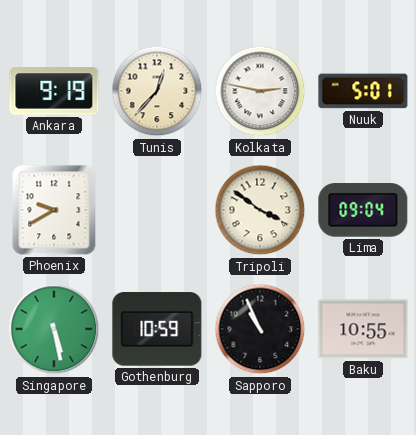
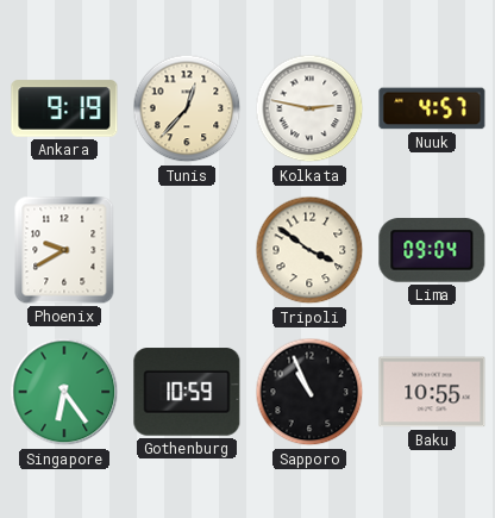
Nuuk: 5:01 -> 4:57 (432, 108)
Singapore: 5:28 -> 6:24 (64, 392)
